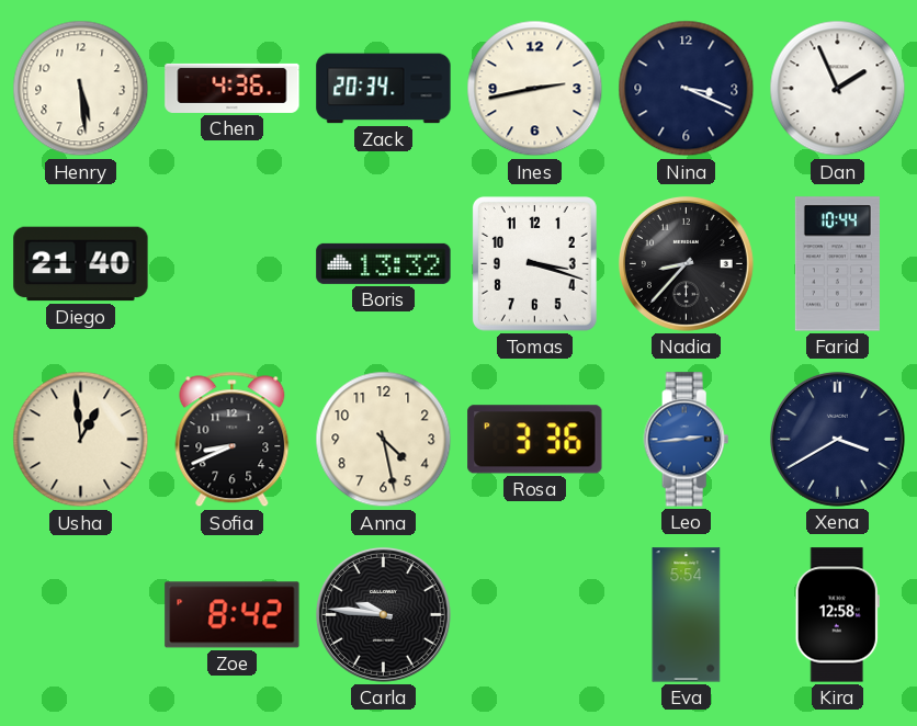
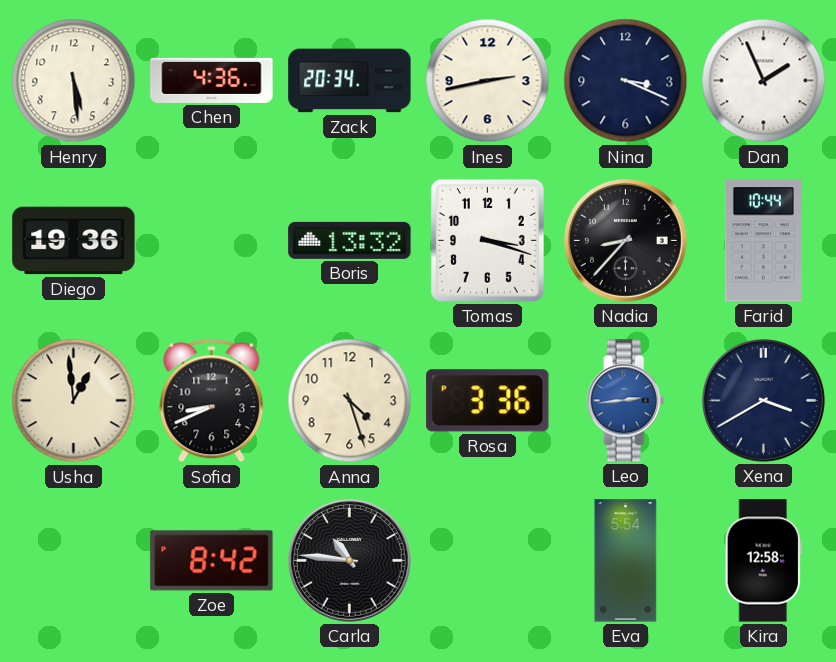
Diego: 21:40 -> 19:36 (74, 241)
Anna: 4:28 -> 4:27 (350, 401)
Carla: 9:46 -> 10:46 (349, 560)
